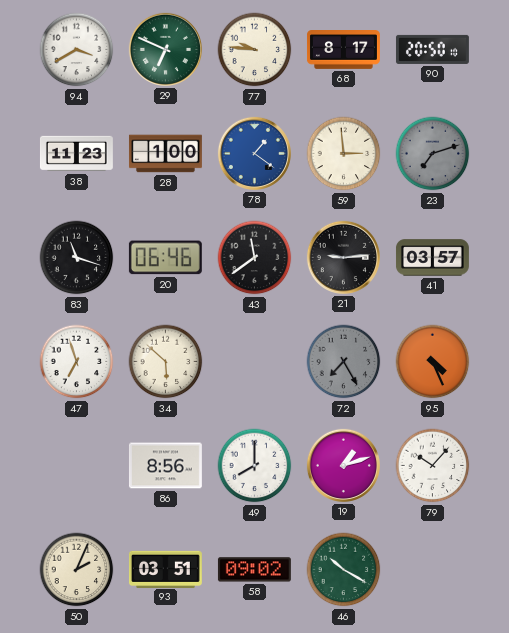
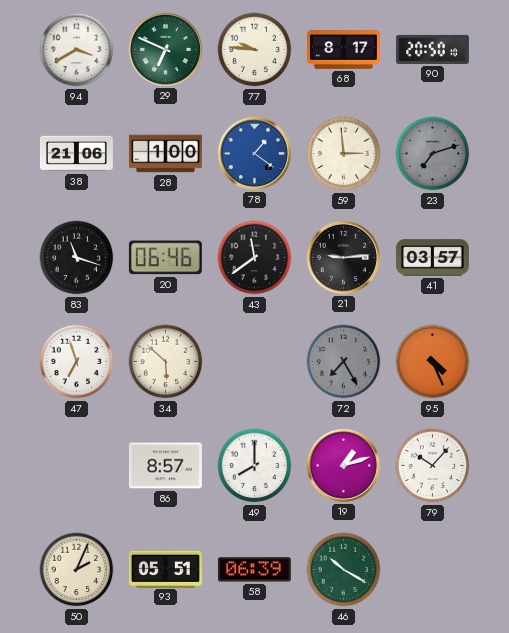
38: 11:23 -> 21:06 (76, 154)
86: 8:56 -> 8:57 (165, 466)
93: 03:51 -> 05:51 (165, 569)
58: 09:02 -> 06:39 (254, 570)
